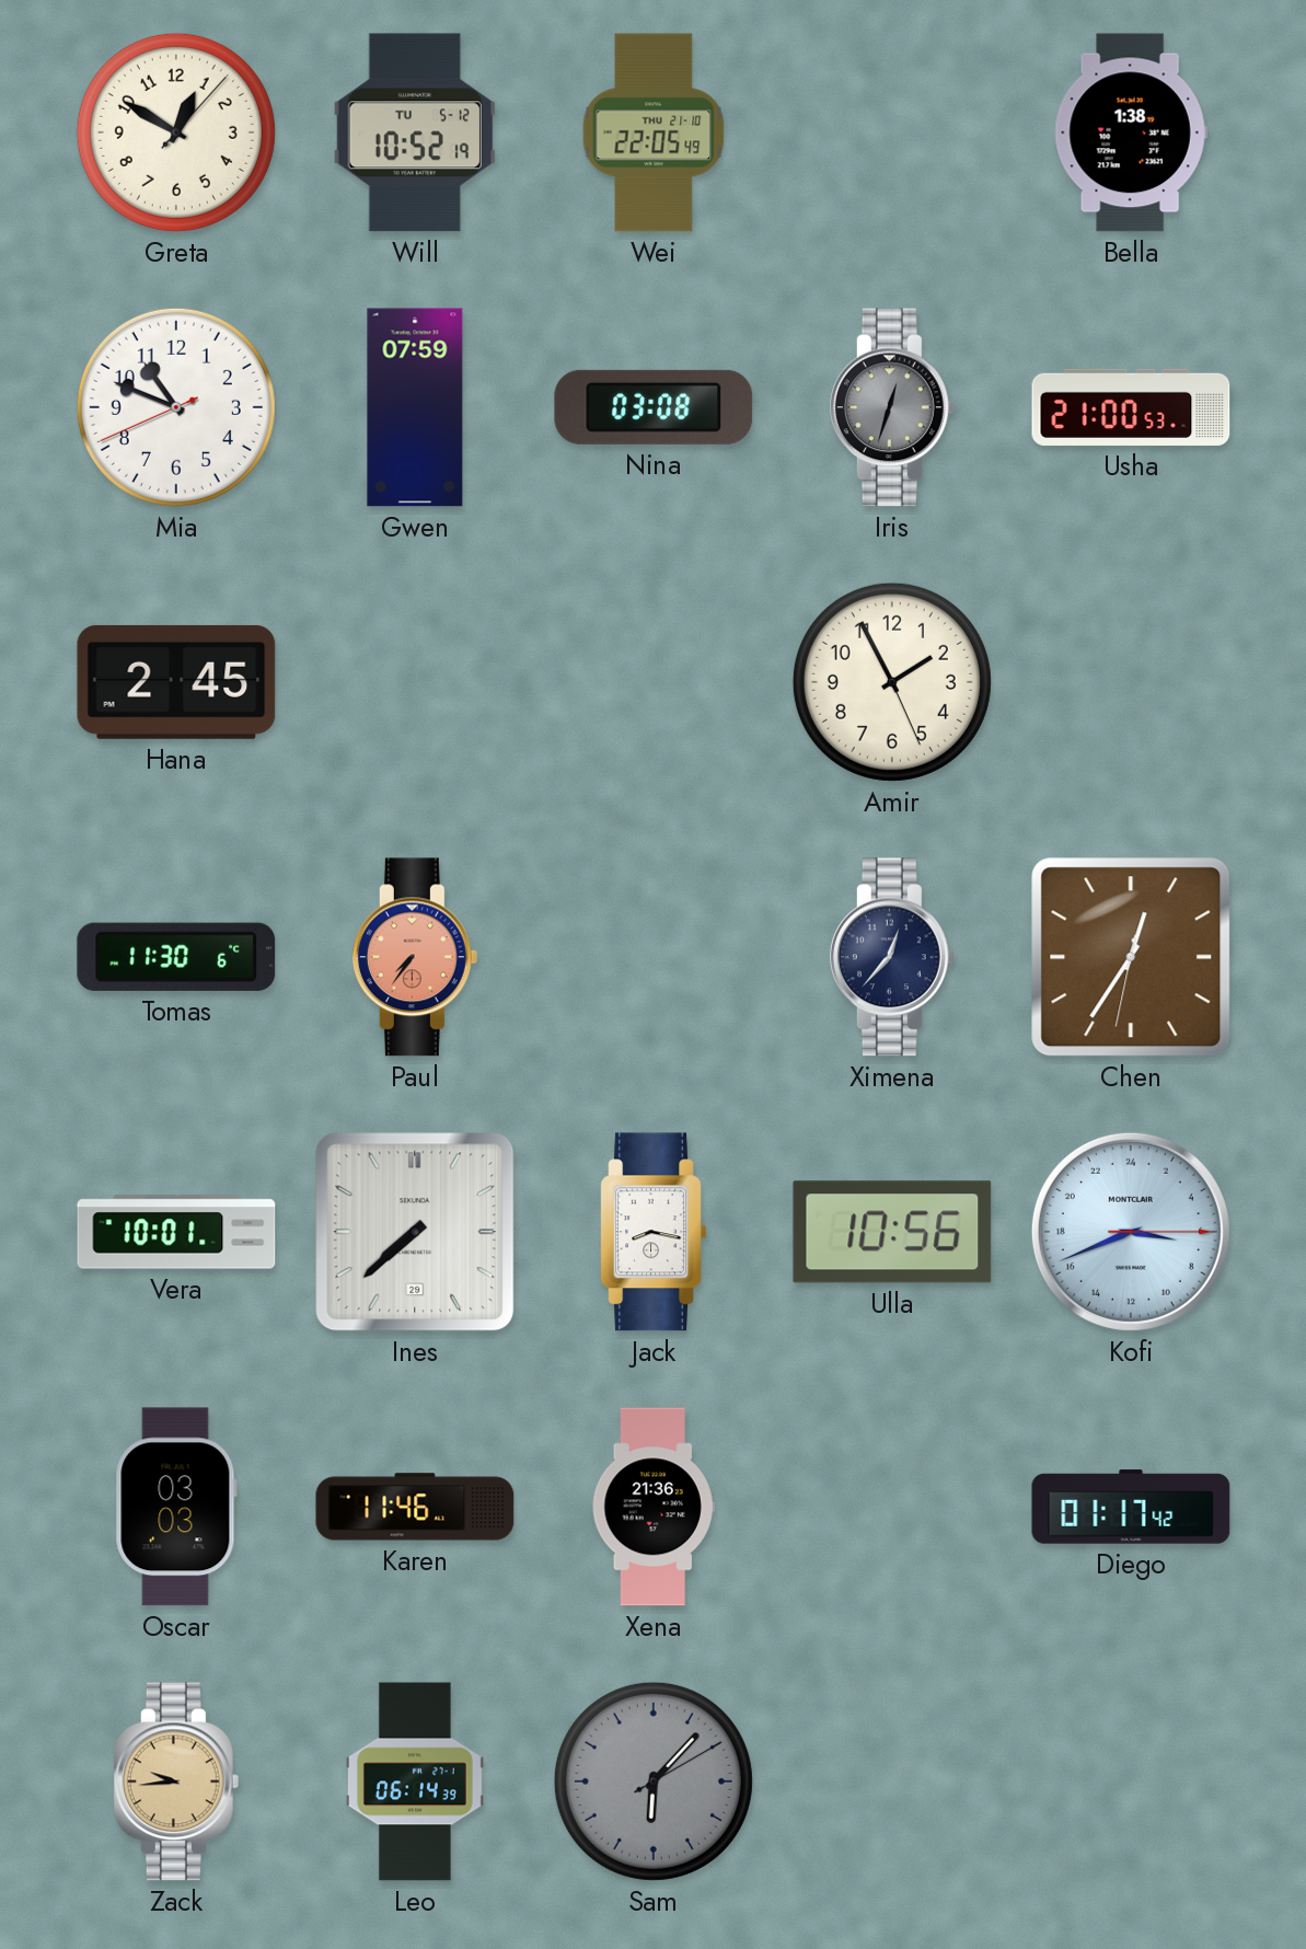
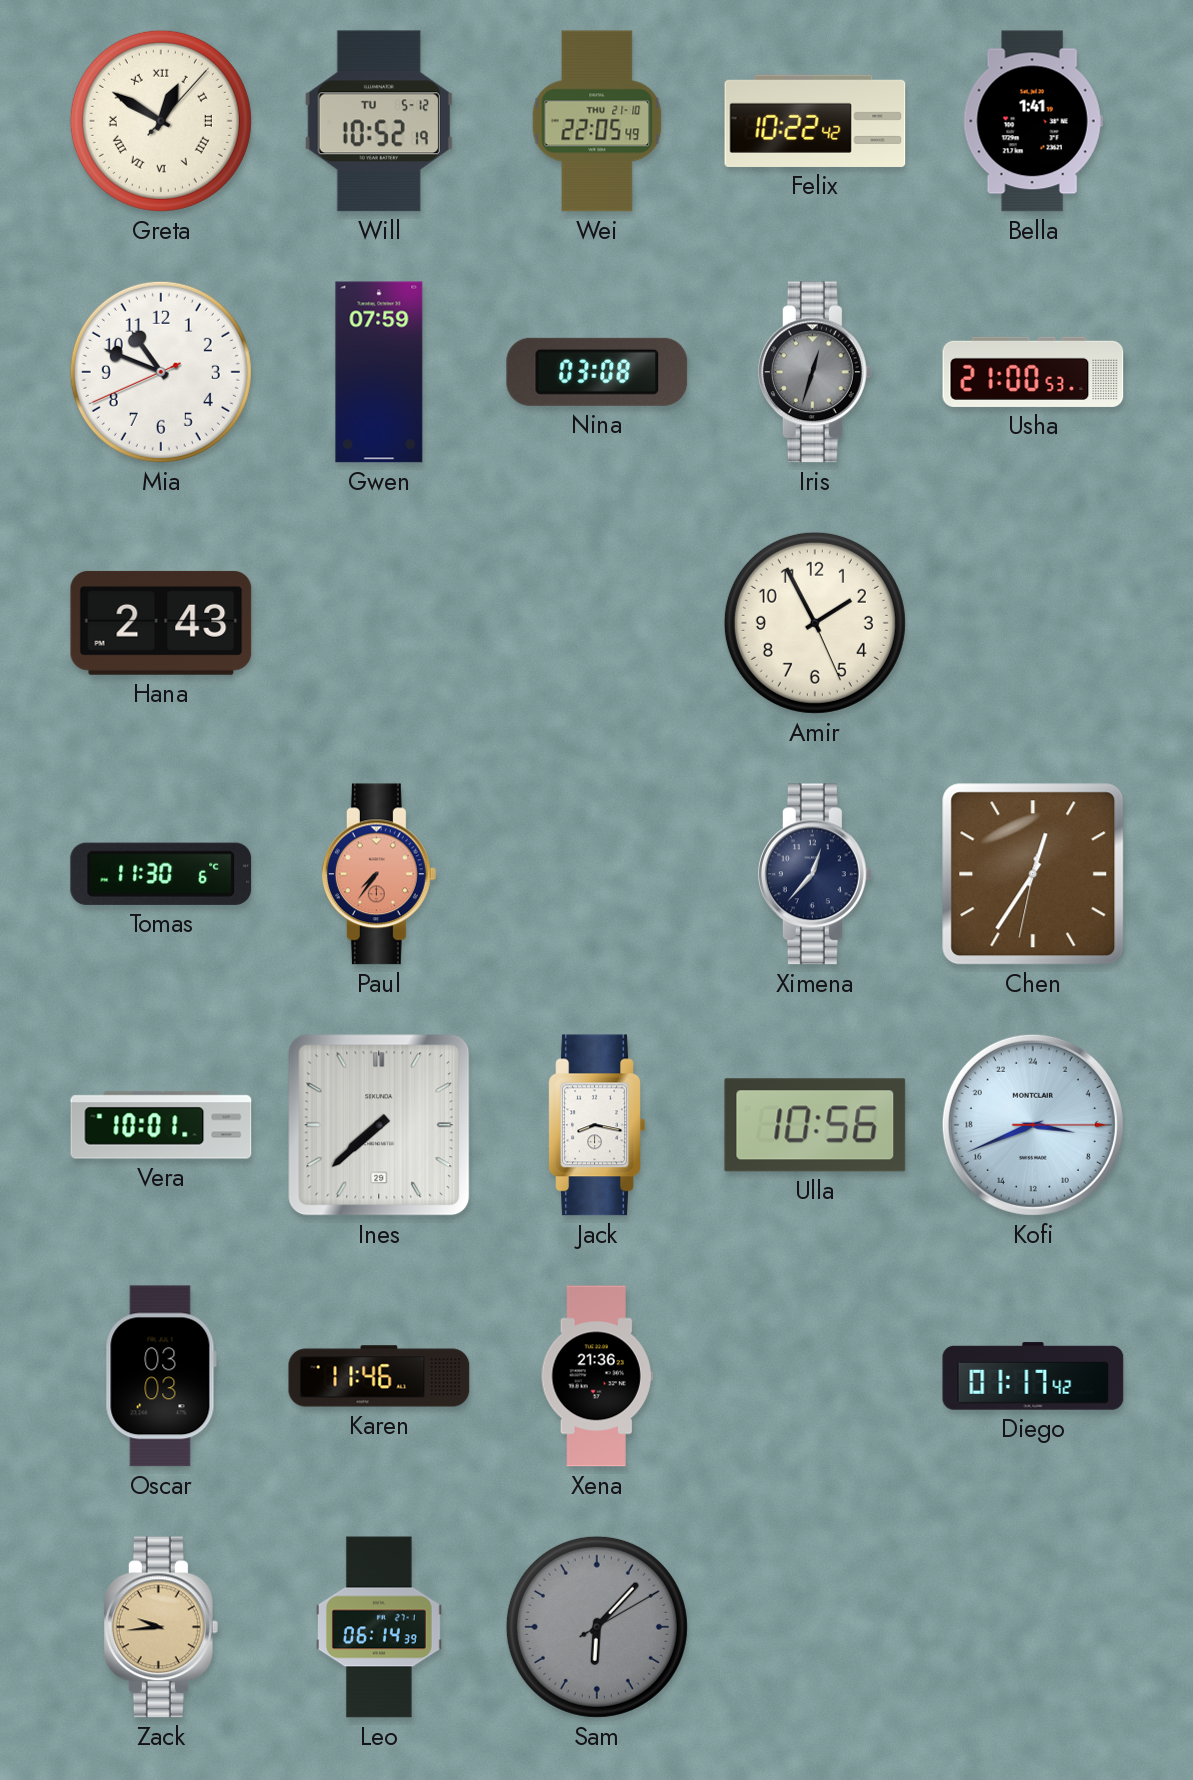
Greta numerals: Arabic -> Roman (161, 121)
Felix: none -> 10:22 (815, 121)
Bella: 1:38 -> 1:41 (1033, 121)
Hana: 2:45 -> 2:43 (161, 623)
